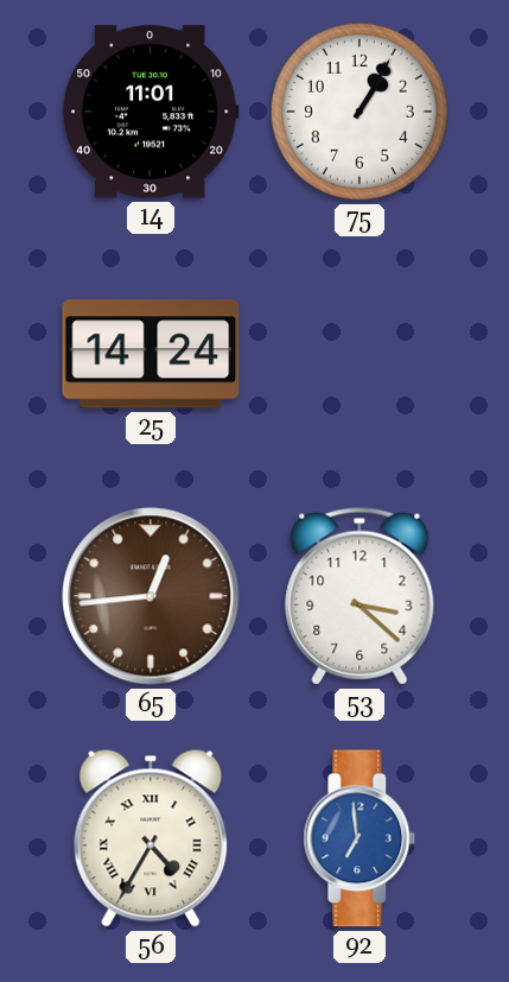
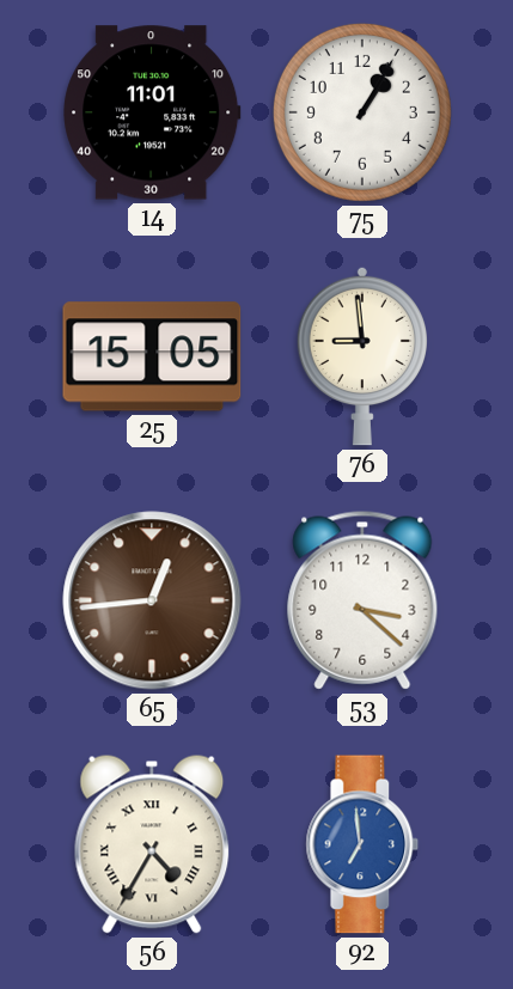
25: 14:24 -> 15:05 (152, 356)
76: none -> 8:59 (361, 356)
